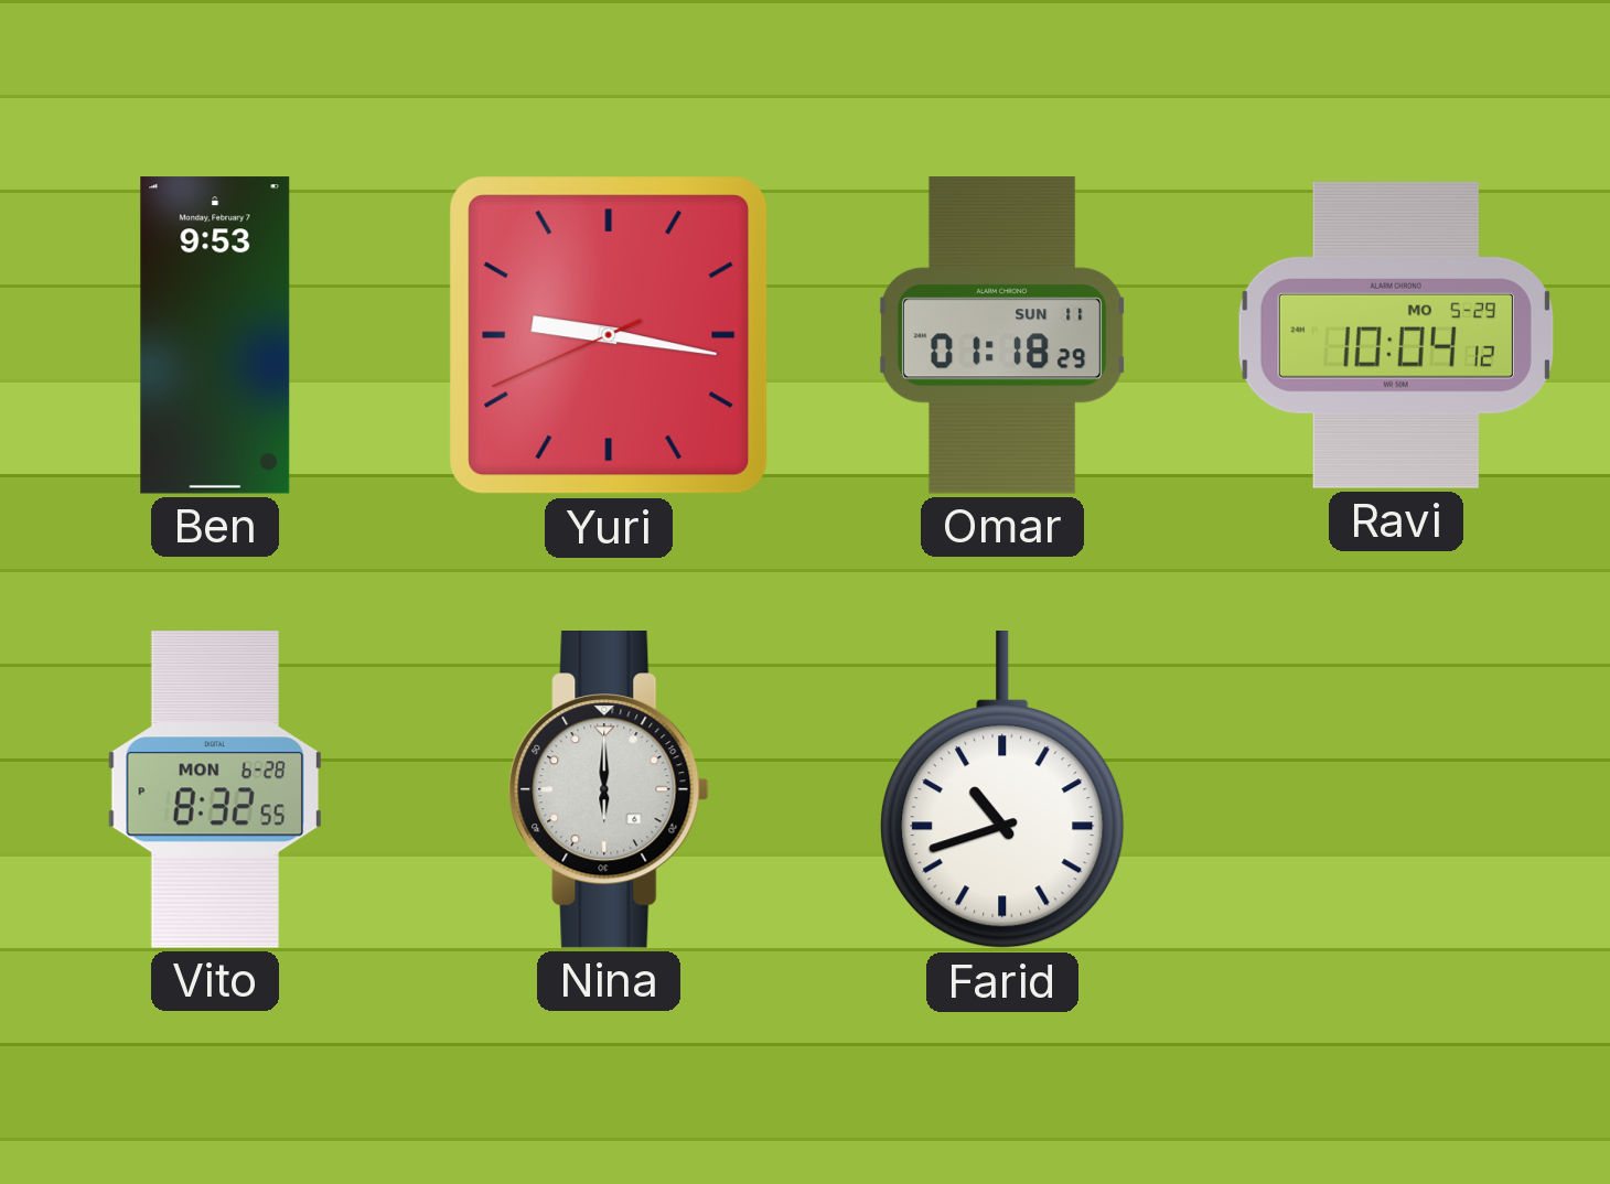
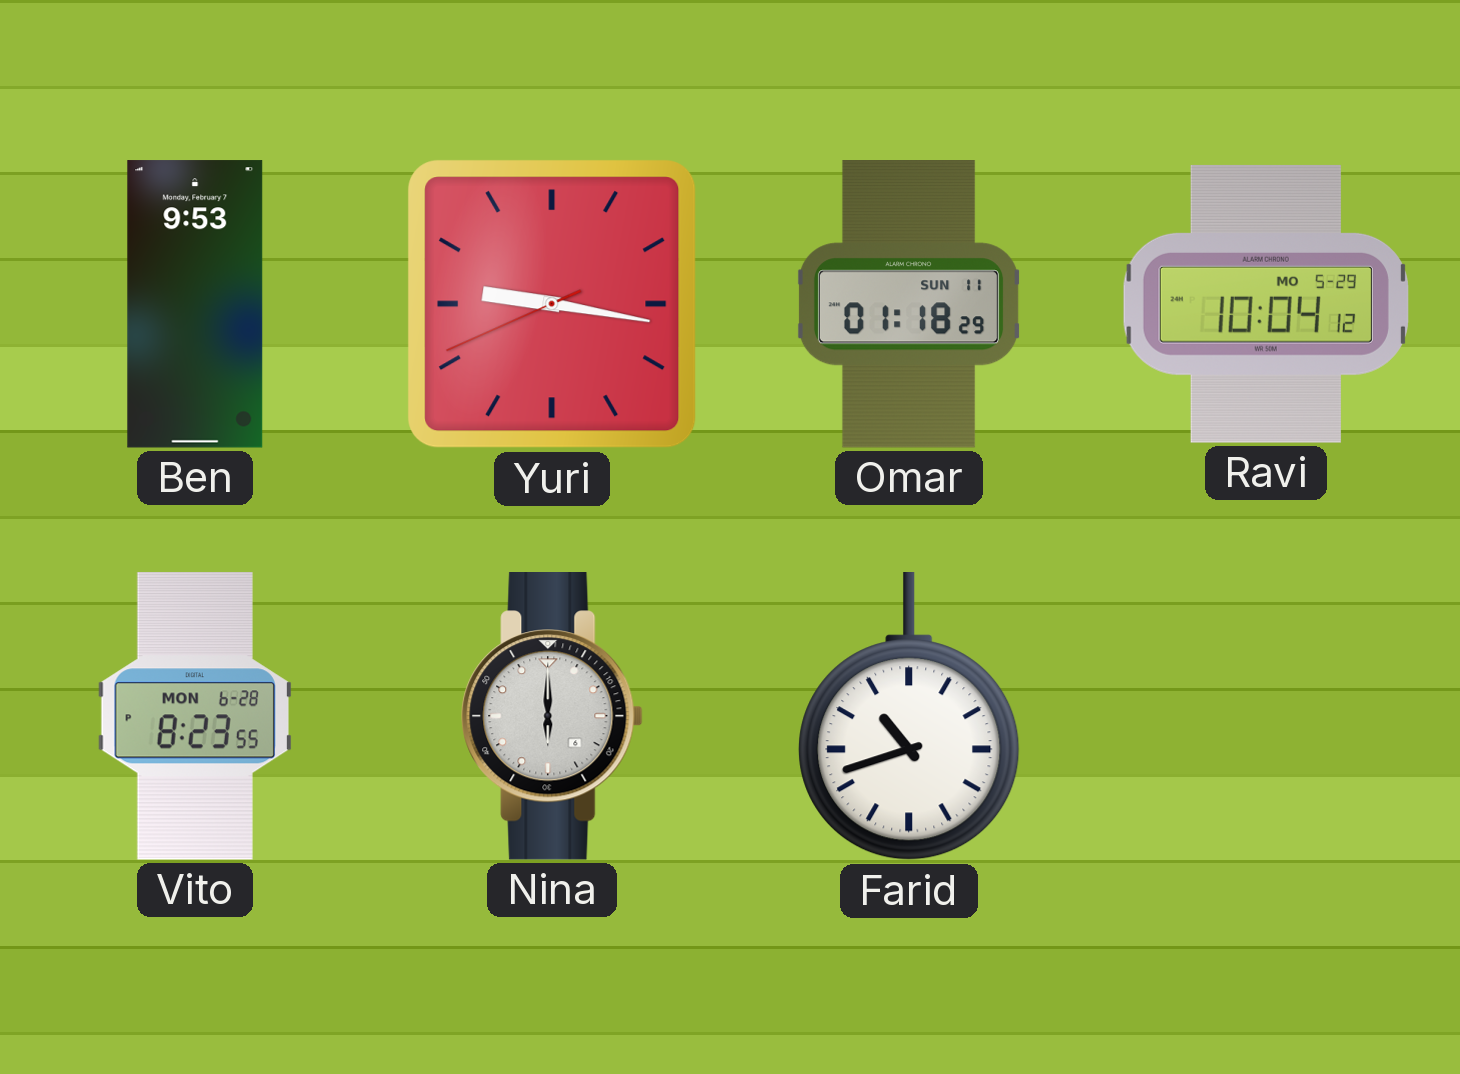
Vito: 8:32 -> 8:23 (195, 716)
